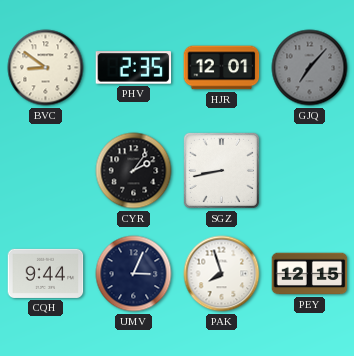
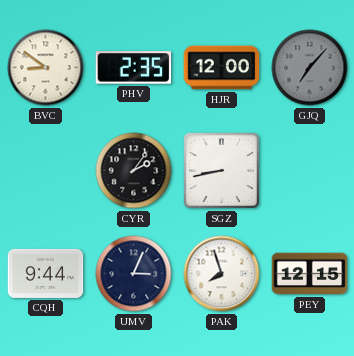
HJR: 12:01 -> 12:00 (222, 68)
